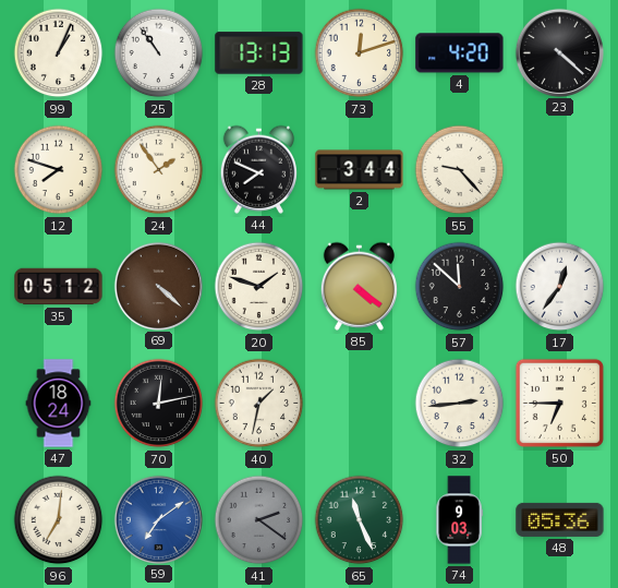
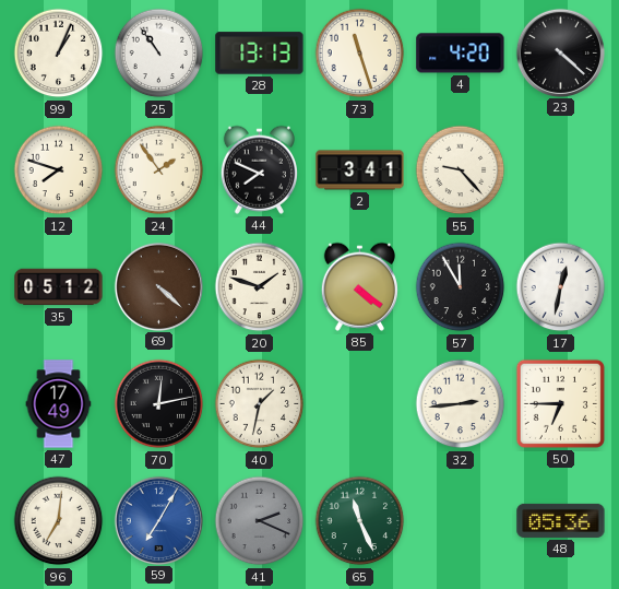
73: 12:12 -> 11:27 (360, 54)
2: 3:44 -> 3:41 (360, 170)
57: 11:52 -> 11:55 (461, 287)
17: 12:36 -> 12:32 (561, 287)
47: 18:24 -> 17:49 (59, 404)
59: 7:09 -> 7:05 (158, 520)
41: 2:21 -> 2:19 (260, 521)
74: 9:03 -> none (459, 520)
